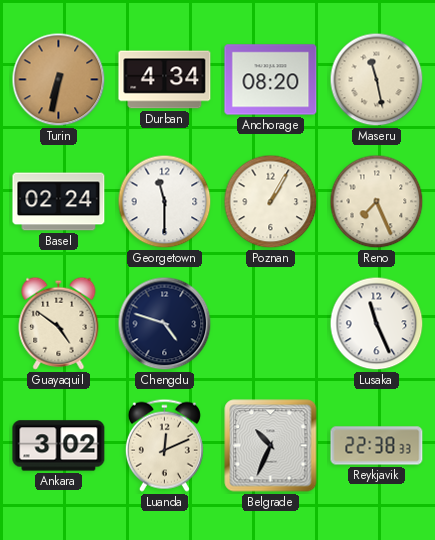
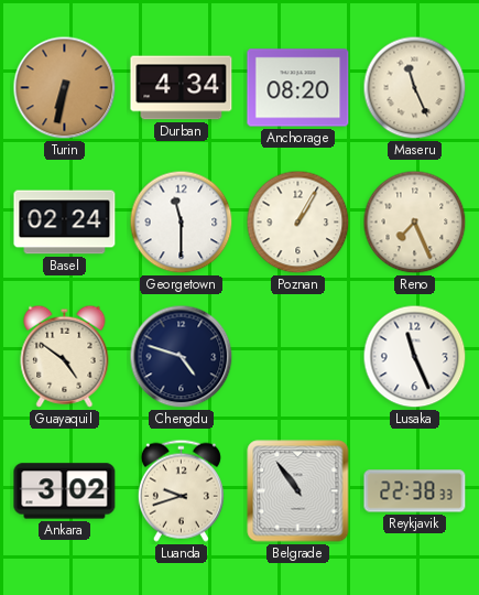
Maseru: 11:28 -> 11:26 (415, 88)
Luanda: 12:11 -> 9:42 (181, 490)
Belgrade: 10:34 -> 10:54 (298, 491)
